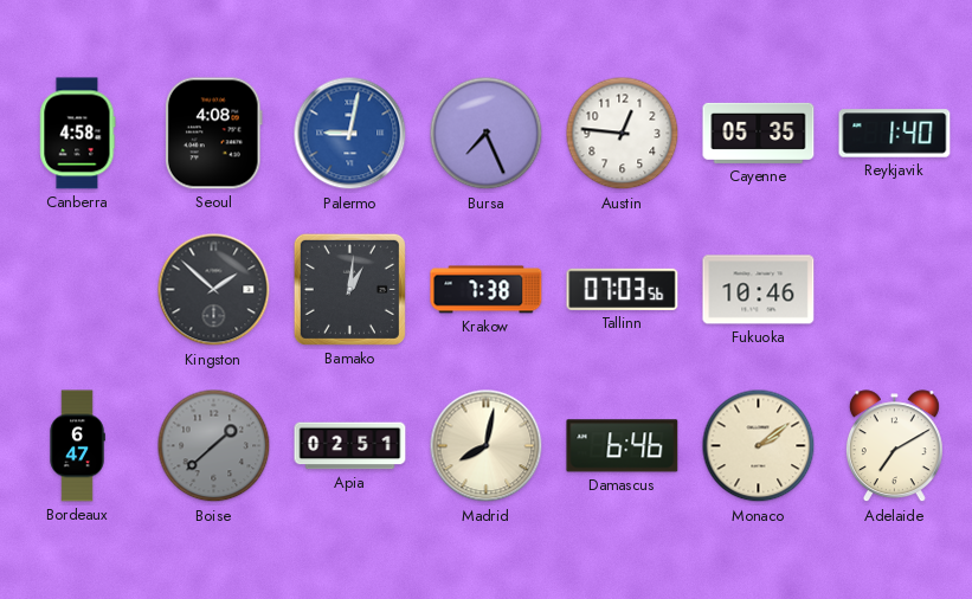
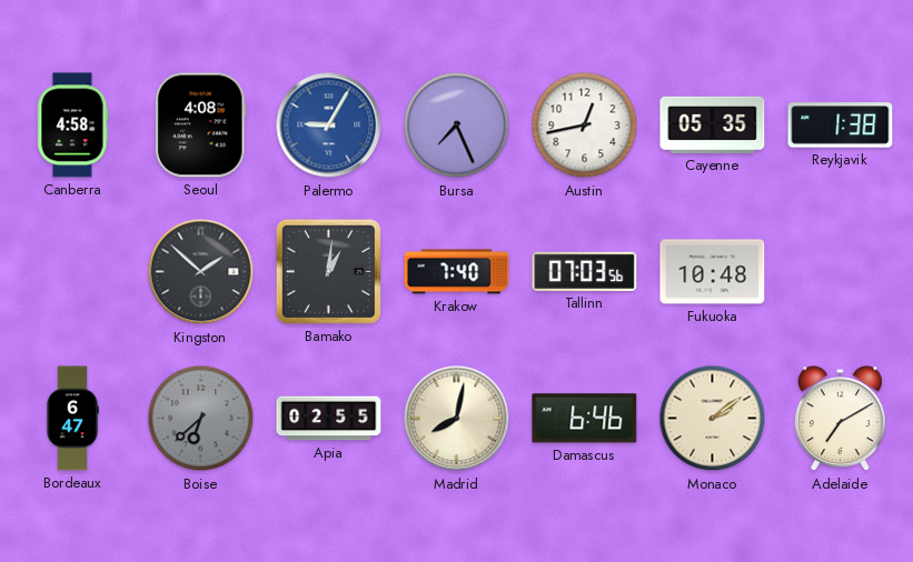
Palermo: 9:02 -> 9:05 (329, 126)
Austin: 12:46 -> 12:43 (585, 126)
Reykjavik: 1:40 -> 1:38 (841, 126)
Krakow: 7:38 -> 7:40 (457, 272)
Fukuoka: 10:46 -> 10:48 (713, 272)
Boise: 1:38 -> 6:38 (201, 419)
Apia: 02:51 -> 02:55 (329, 419)
